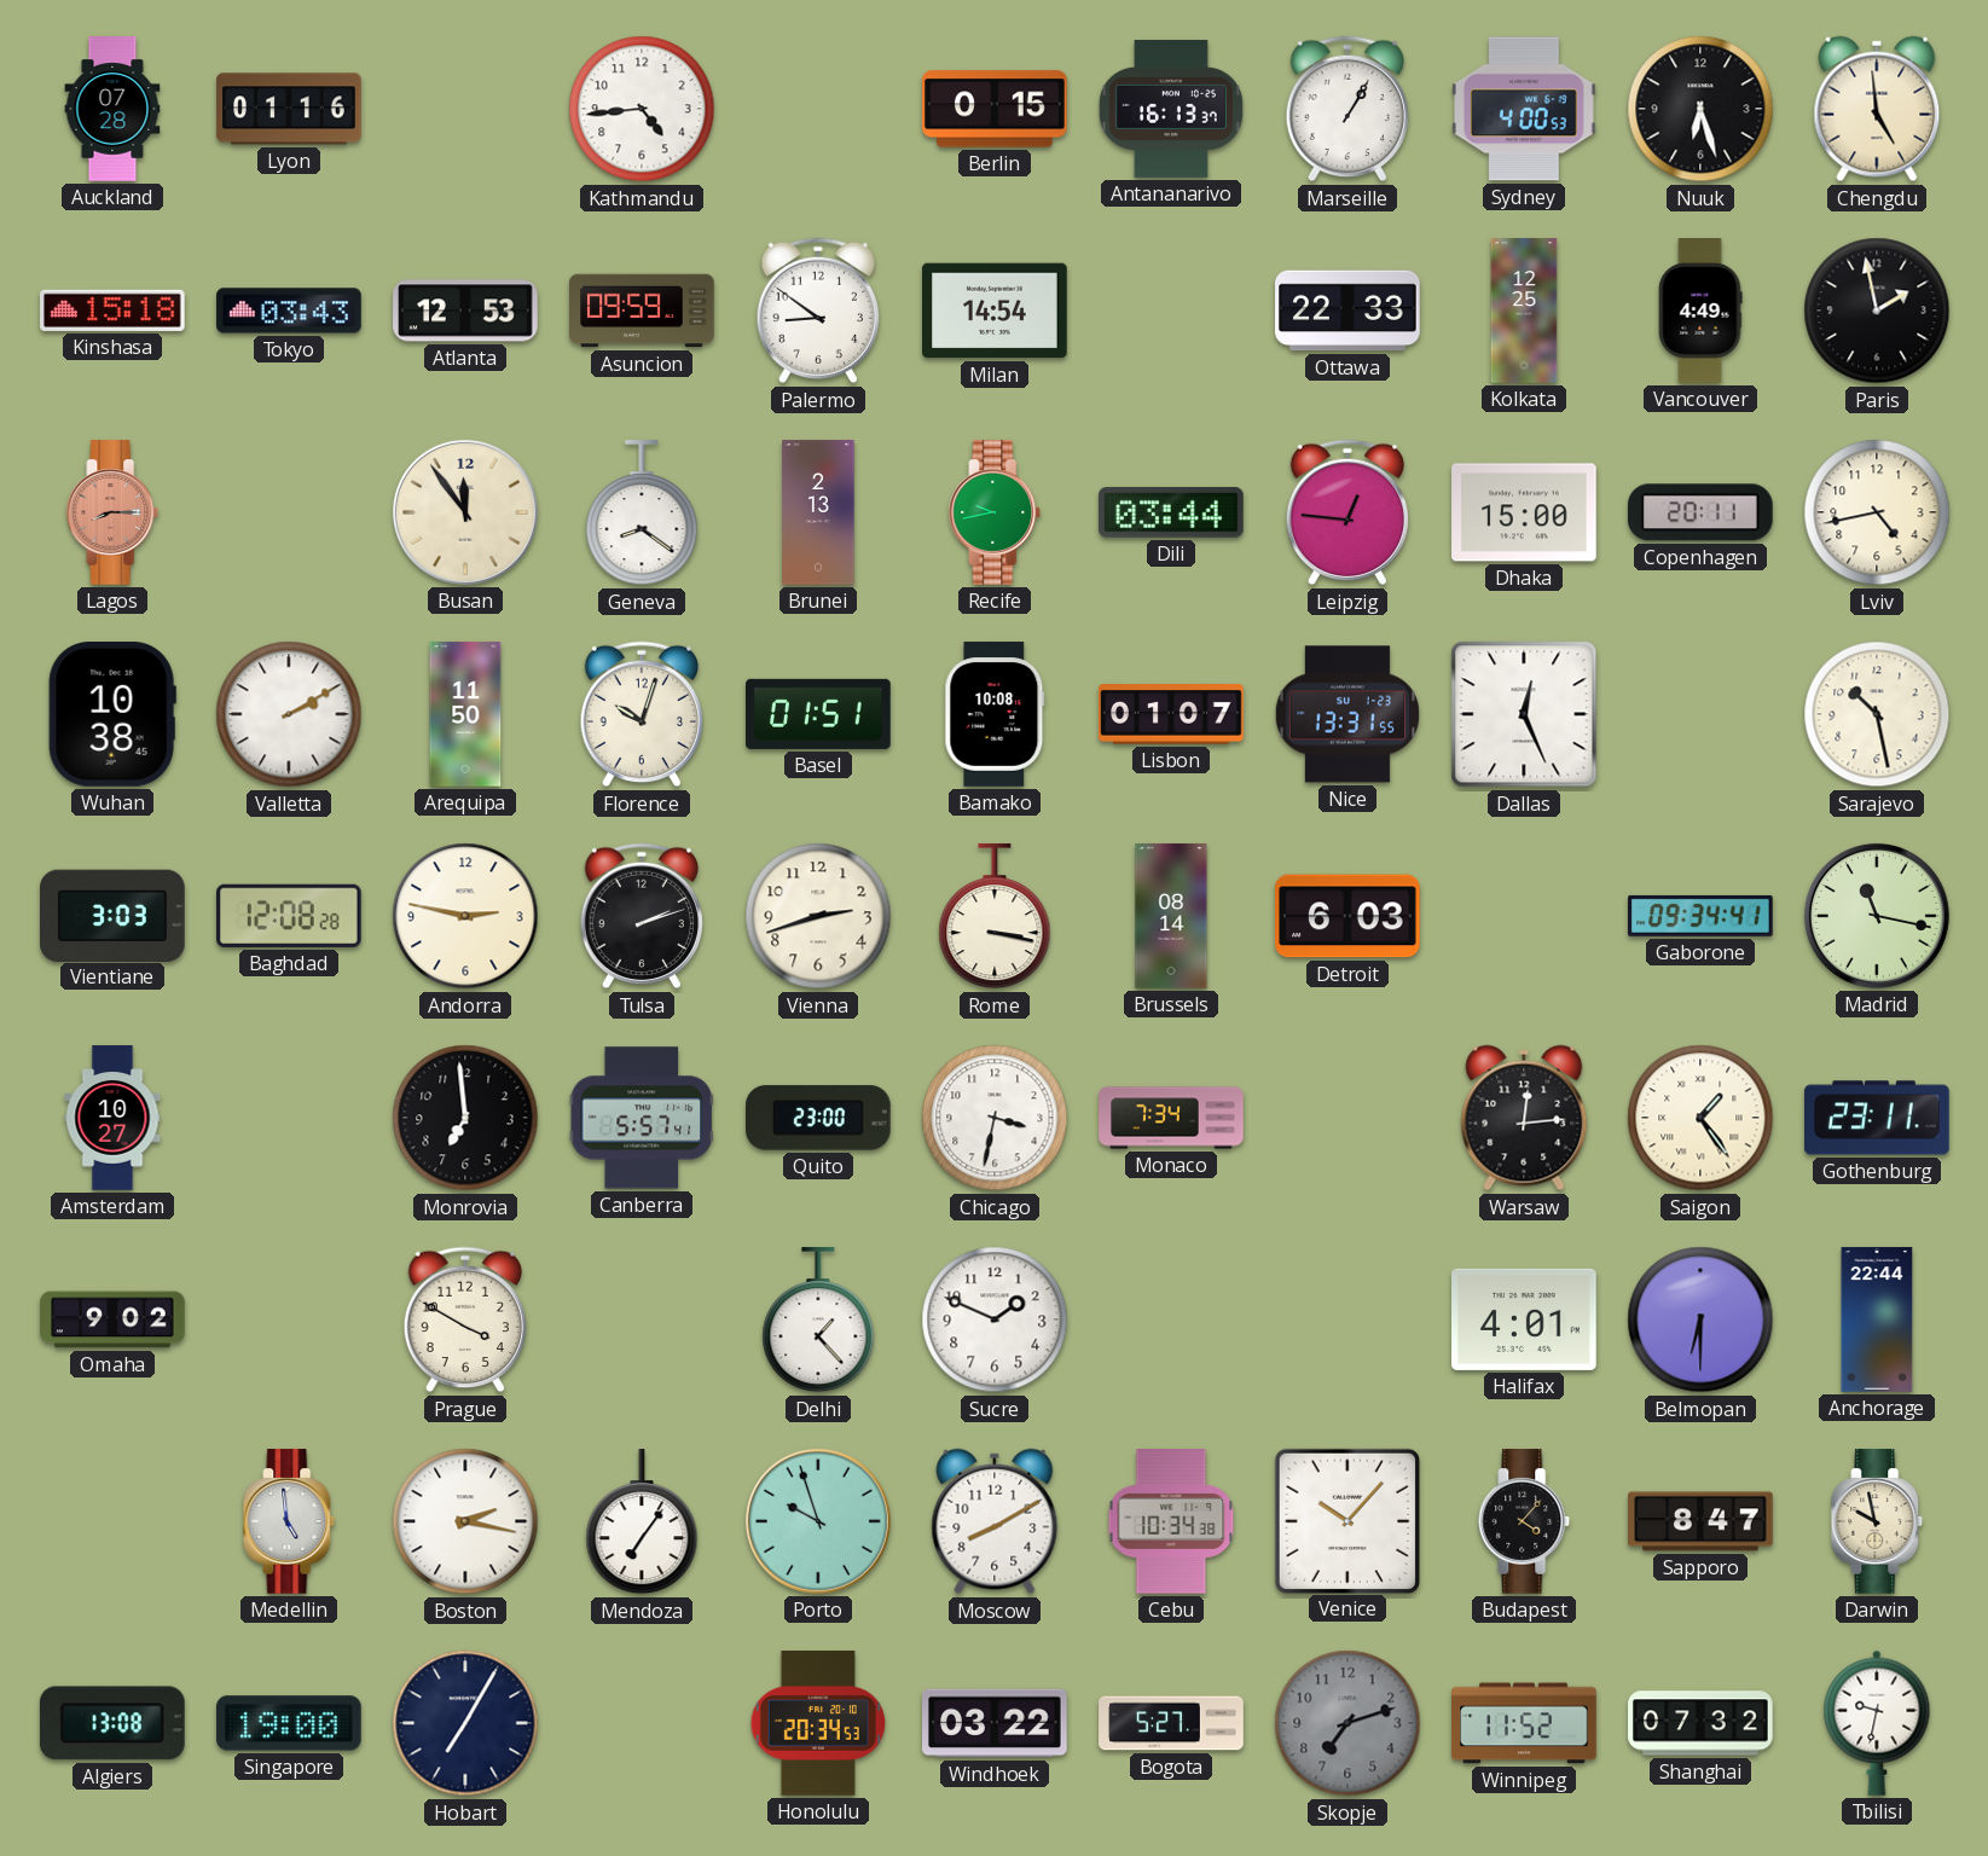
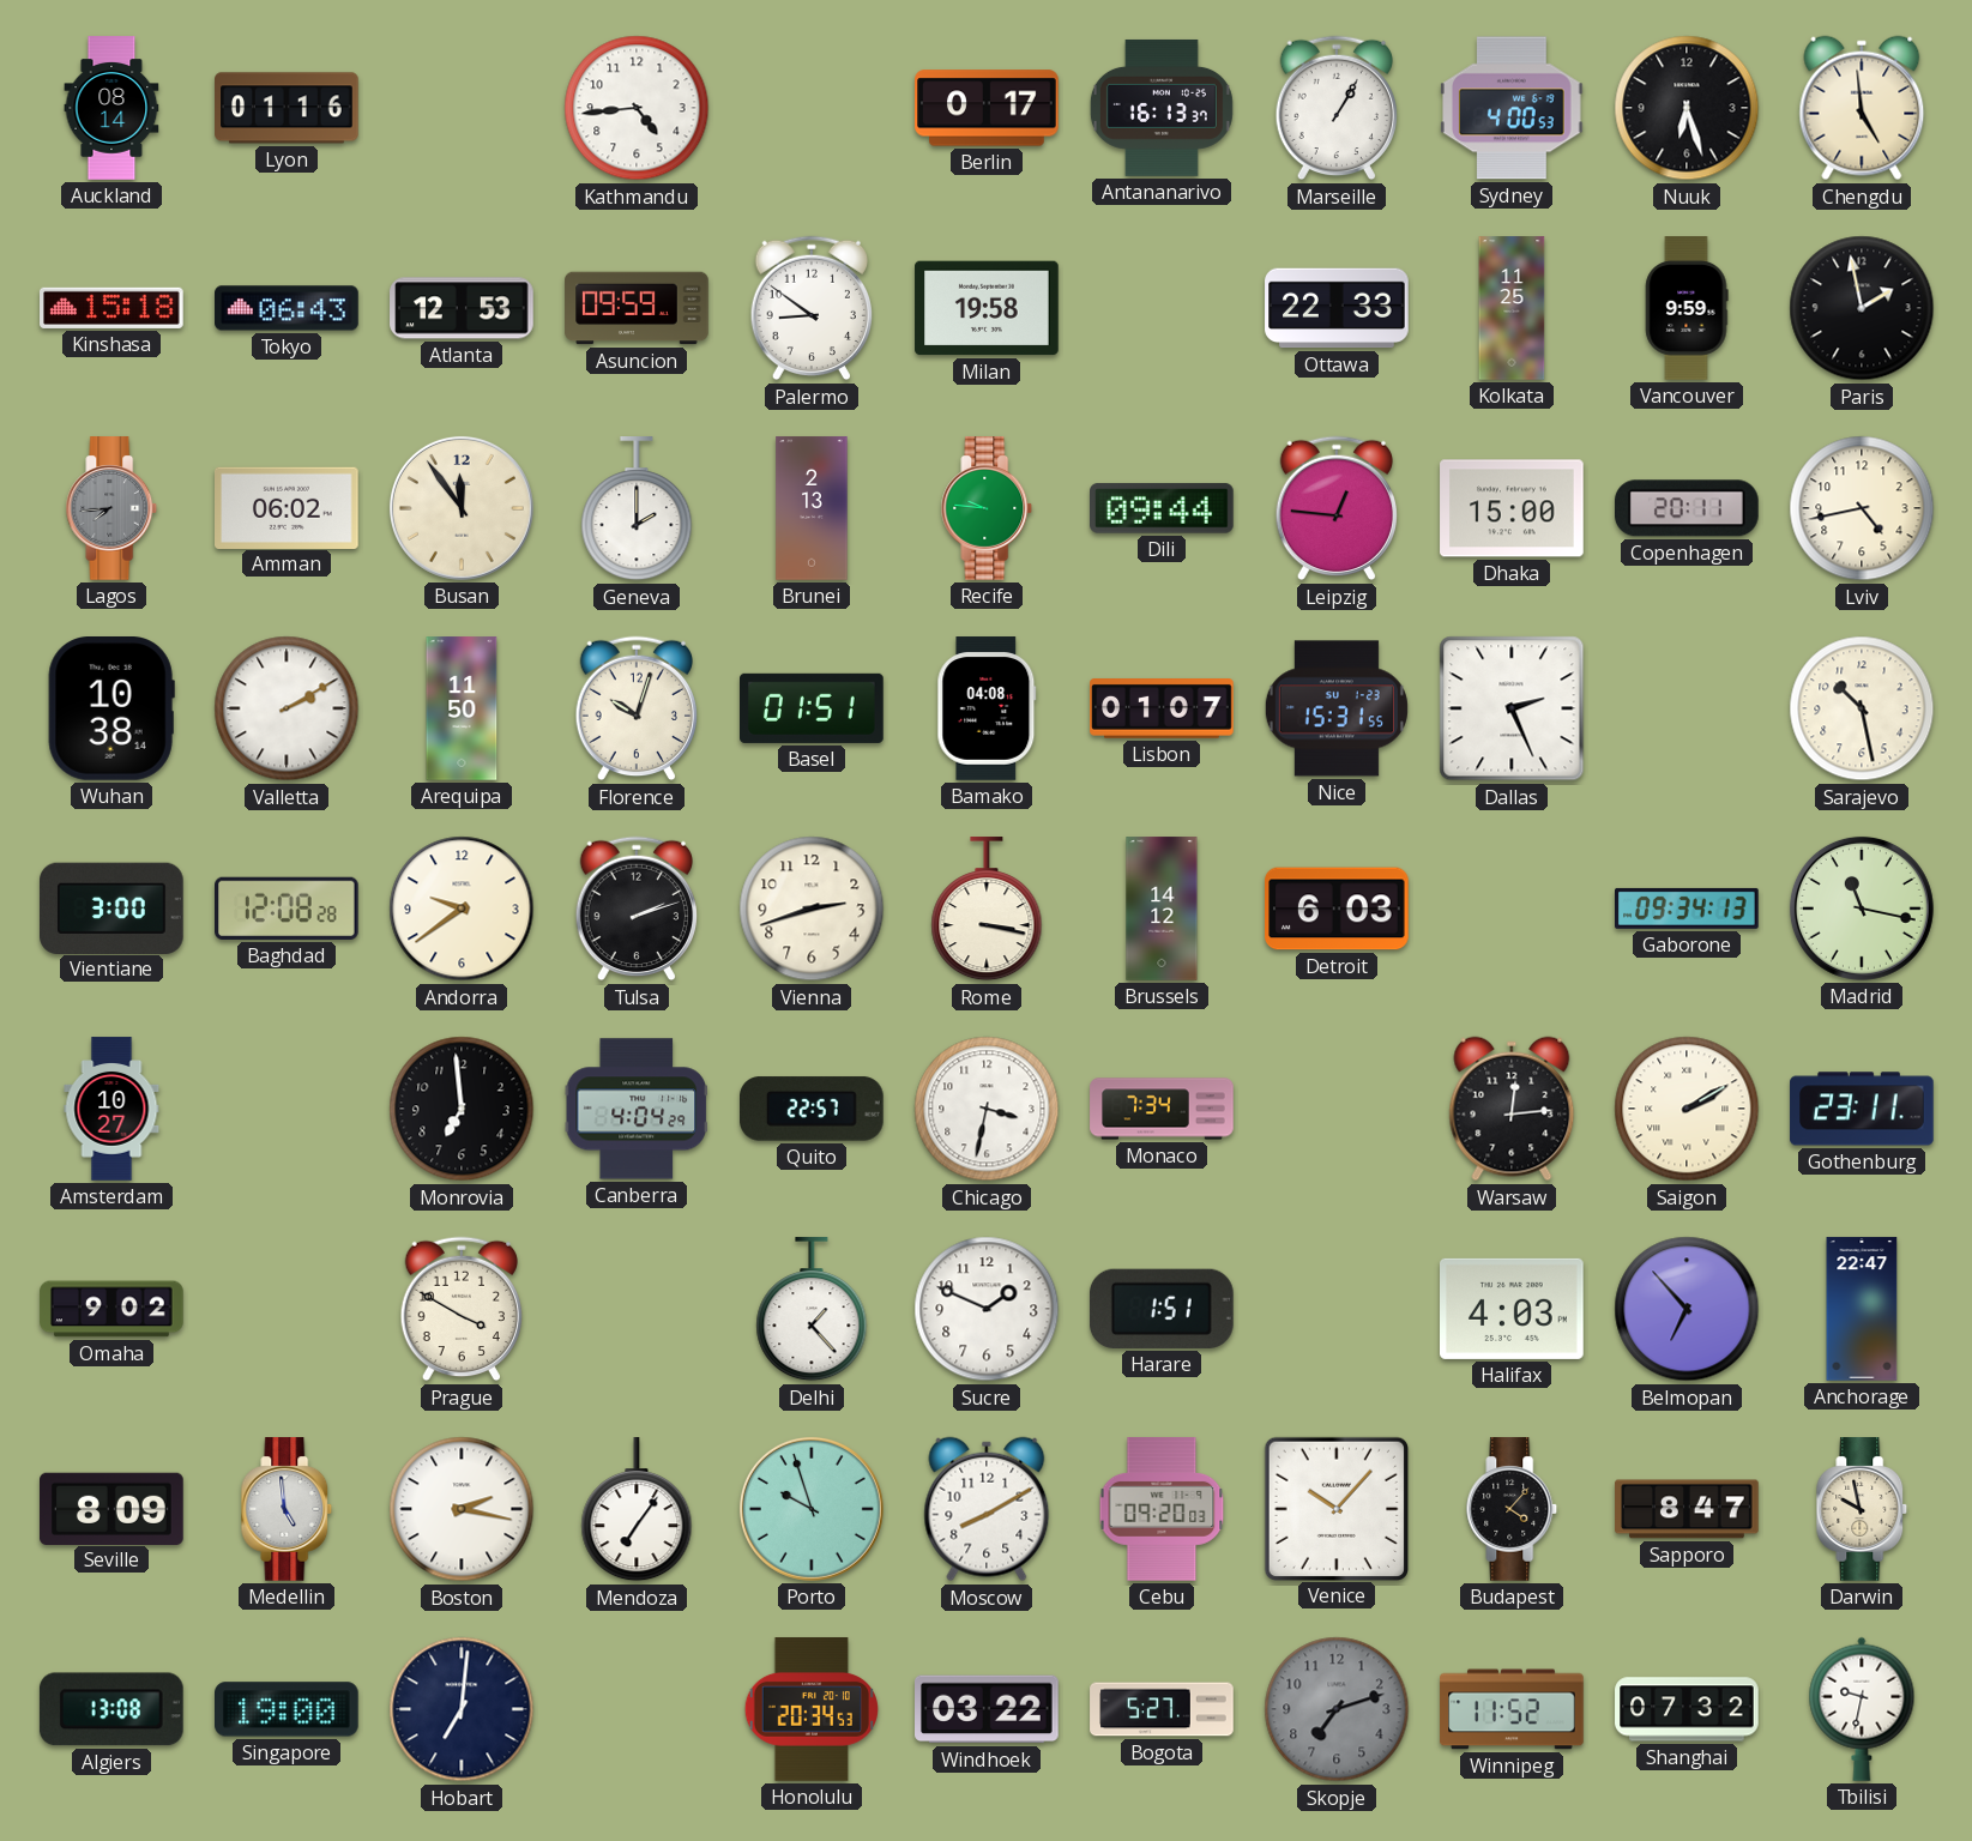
Auckland: 07:28 -> 08:14 (111, 108)
Berlin: 0:15 -> 0:17 (987, 108)
Tokyo: 03:43 -> 06:43 (287, 308)
Milan: 14:54 -> 19:58 (987, 308)
Kolkata: 12:25 -> 11:25 (1512, 308)
Vancouver: 4:49 -> 9:59 (1687, 308)
Lagos: 8:15 -> 7:44 (111, 508)
Lagos dial: salmon -> grey (111, 508)
Amman: none -> 06:02 (288, 507)
Geneva: 8:21 -> 2:00 (637, 509)
Recife: 9:43 -> 9:46 (987, 508)
Dili: 03:44 -> 09:44 (1163, 508)
Wuhan: 10:38:45 -> 10:38:14 (111, 710)
Bamako: 10:08 -> 04:08 (987, 708)
Nice: 13:31 -> 15:31 (1337, 708)
Dallas: 12:26 -> 2:26 (1512, 708)
Vientiane: 3:03 -> 3:00 (113, 907)
Andorra: 2:47 -> 9:39 (462, 909)
Brussels: 08:14 -> 14:12 (1162, 909)
Gaborone: 09:34:41 -> 09:34:13 (1688, 909)
Canberra: 5:57 -> 4:04 (637, 1109)
Quito: 23:00 -> 22:57 (813, 1109)
Saigon: 1:24 -> 2:10 (1687, 1109)
Harare: none -> 1:51 (1163, 1309)
Halifax: 4:01 -> 4:03 (1513, 1309)
Belmopan: 6:30 -> 6:53 (1687, 1309)
Anchorage: 22:44 -> 22:47 (1862, 1309)
Seville: none -> 8:09 (113, 1508)
Cebu: 10:34 -> 09:20 (1162, 1509)
Hobart: 7:05 -> 7:01 (462, 1709)
